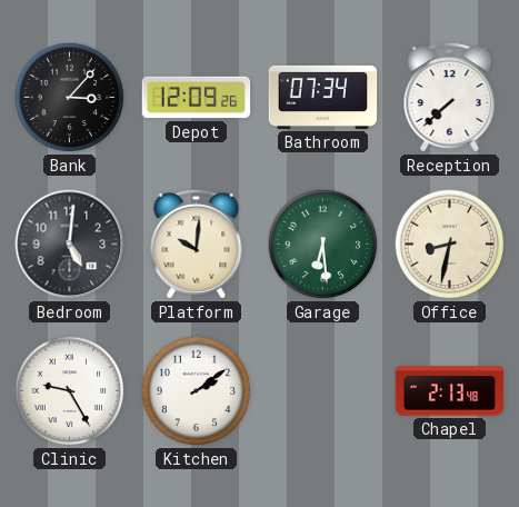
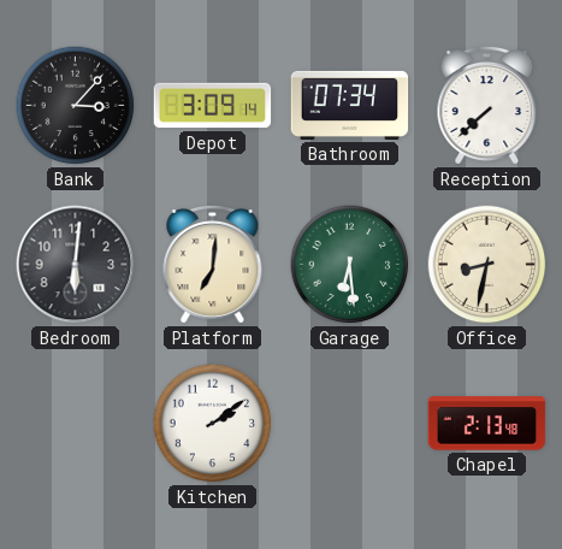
Depot: 12:09 -> 3:09 (213, 106)
Bedroom: 5:01 -> 6:01 (76, 265)
Platform: 10:01 -> 7:01 (213, 264)
Clinic: 9:25 -> none (70, 391)
